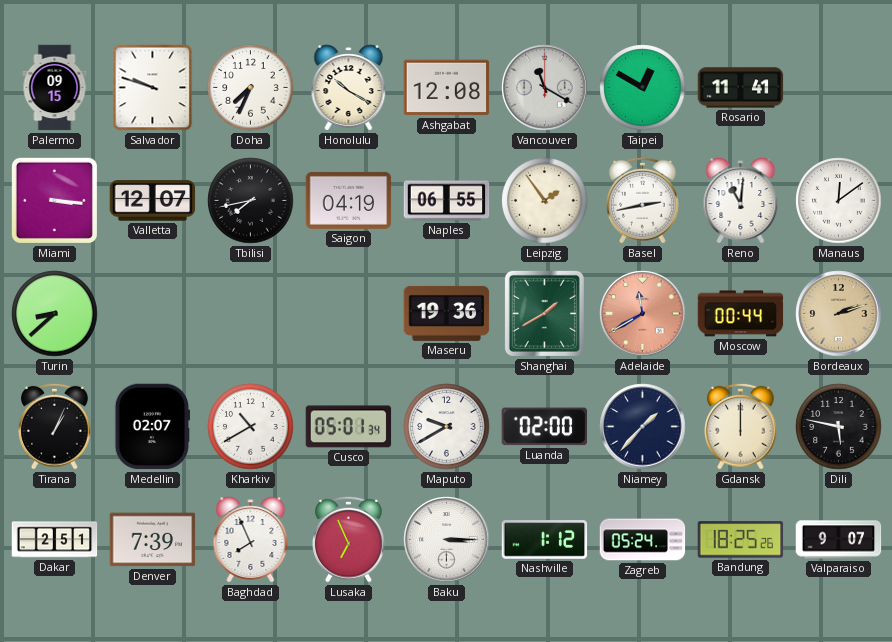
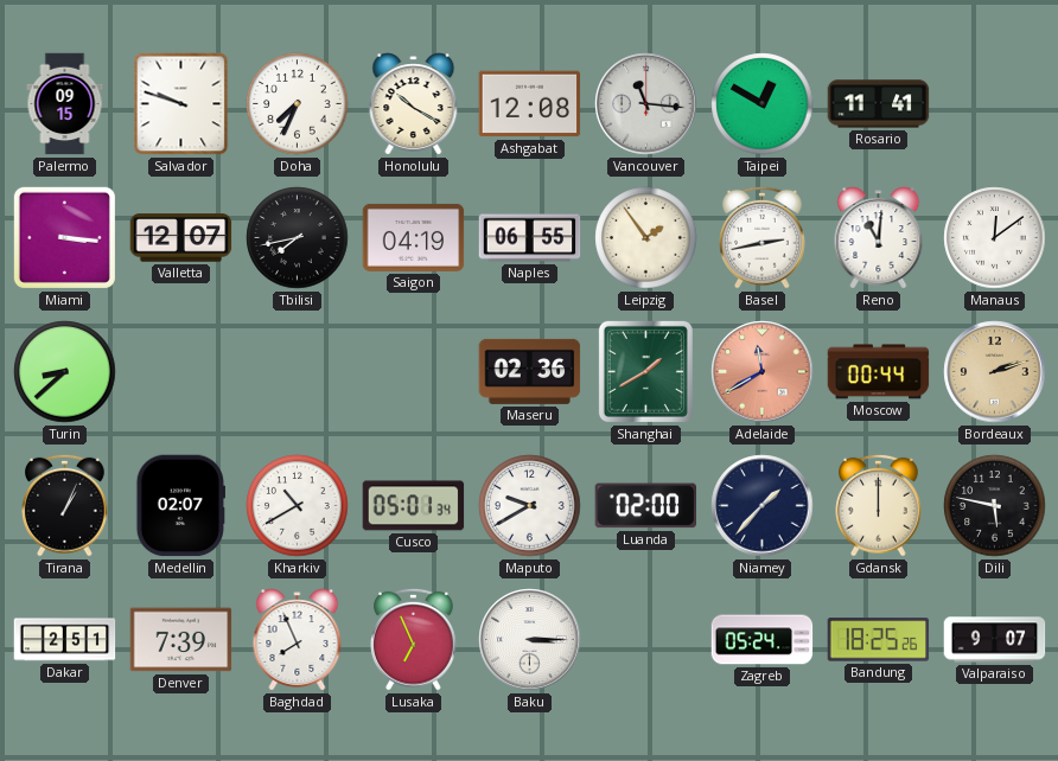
Vancouver: 11:20 -> 11:16 (646, 104)
Maseru: 19:36 -> 02:36 (530, 371)
Nashville: 1:12 -> none (545, 540)
